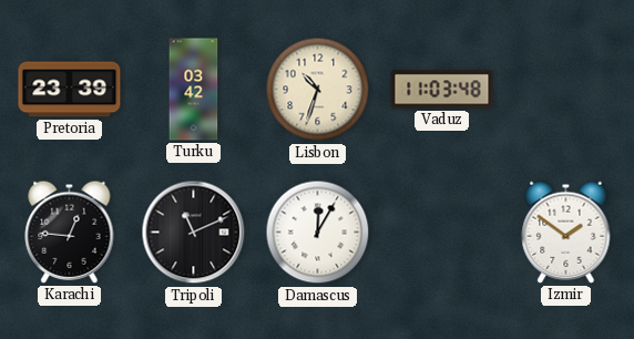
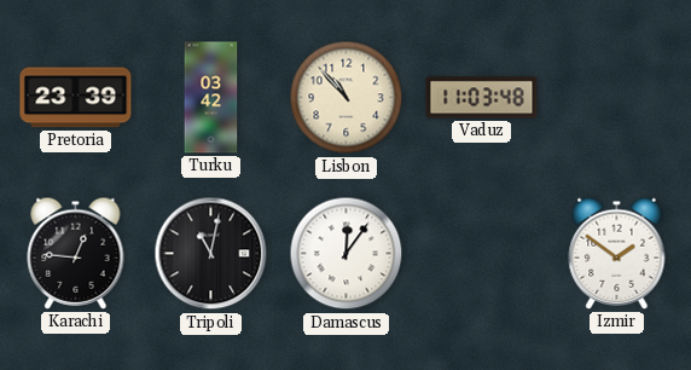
Lisbon: 10:33 -> 10:53 (347, 98)
Tripoli: 11:11 -> 11:02 (211, 254)
Damascus: 12:05 -> 12:06 (347, 254)
